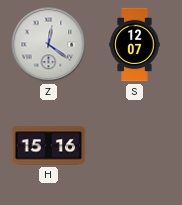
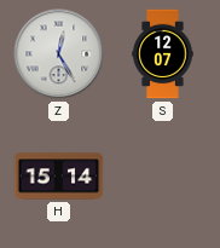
Z: 12:21 -> 12:25 (59, 54)
H: 15:16 -> 15:14 (59, 177)
